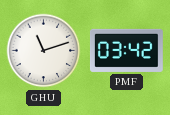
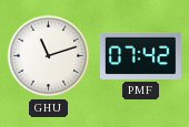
PMF: 03:42 -> 07:42 (140, 55)
